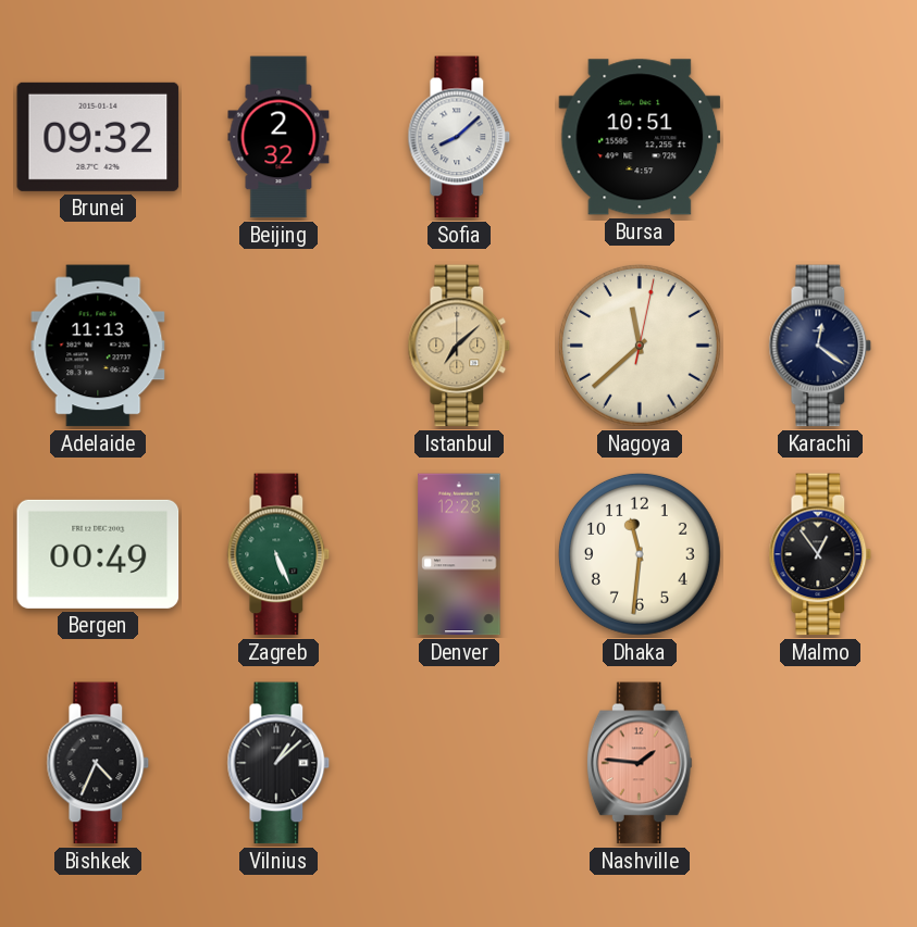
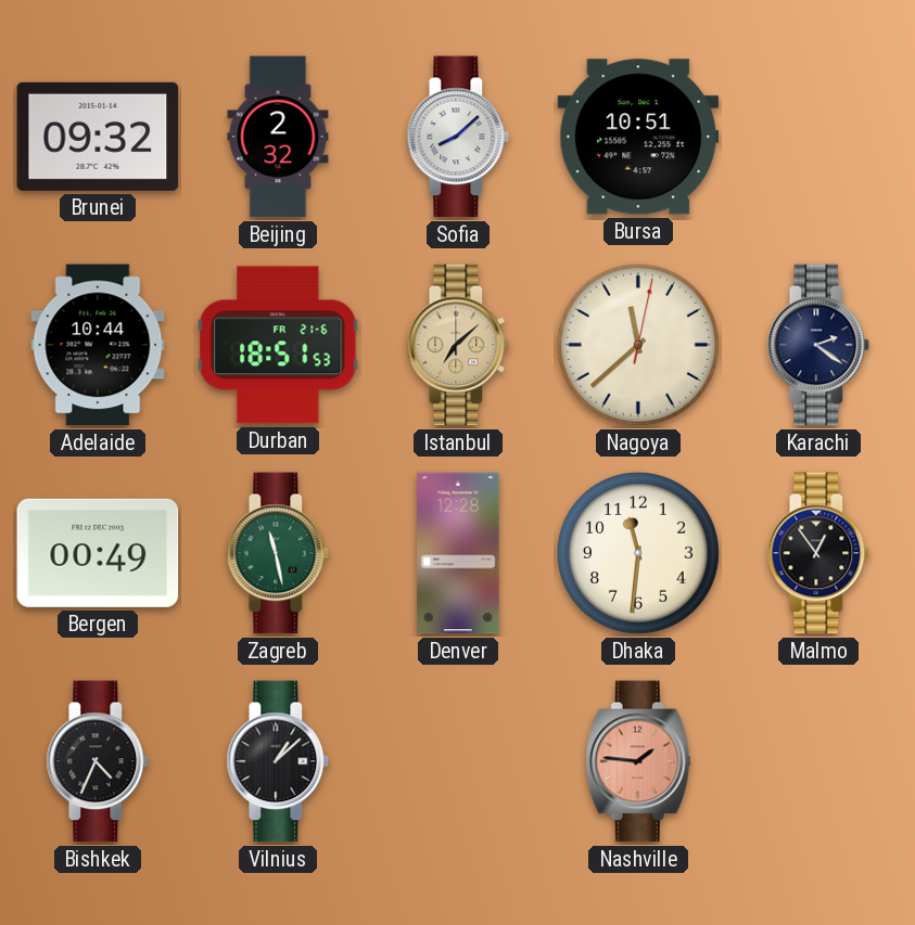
Adelaide: 11:13 -> 10:44 (98, 345)
Durban: none -> 18:51 (278, 345)
Karachi: 12:21 -> 2:21 (818, 345)
Zagreb: 5:26 -> 11:28 (278, 553)
